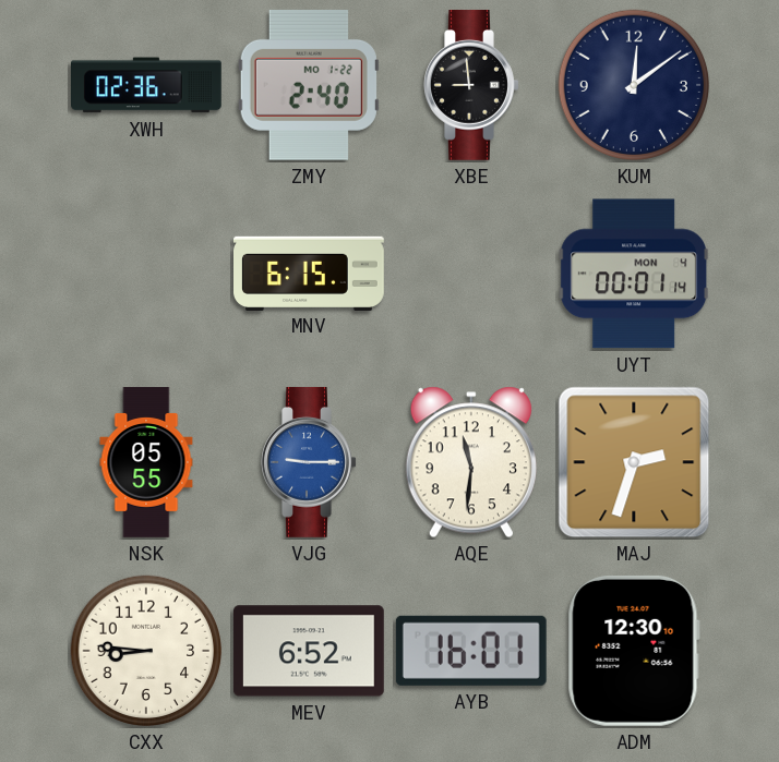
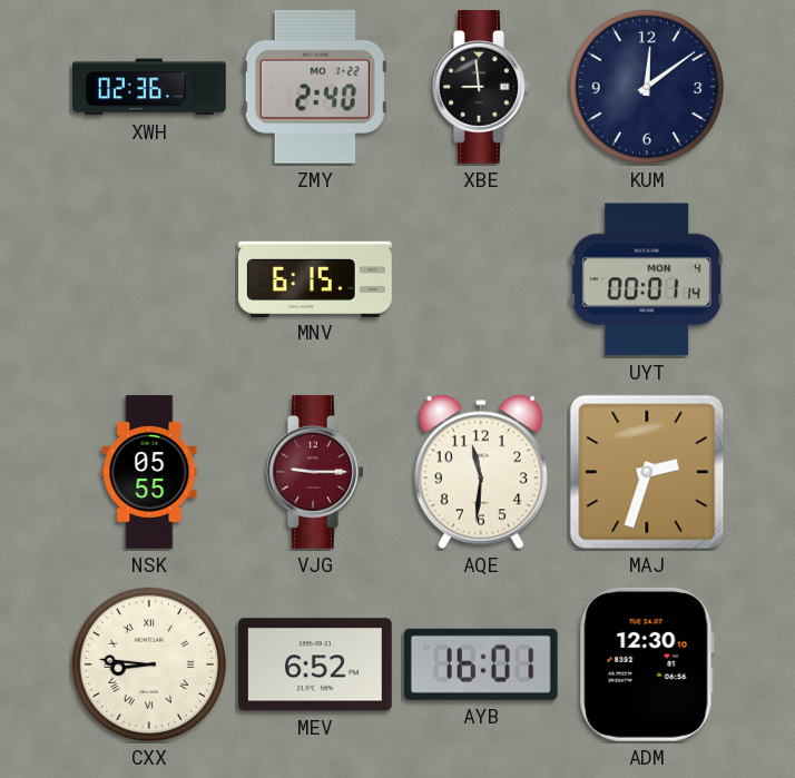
VJG dial: blue -> burgundy (315, 472)
CXX numerals: Arabic -> Roman (149, 664)
